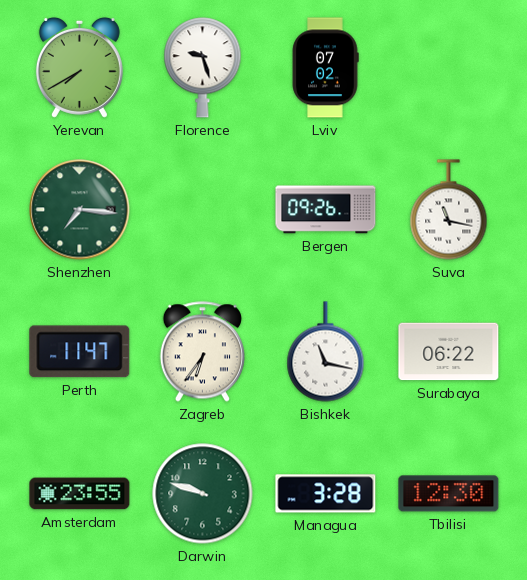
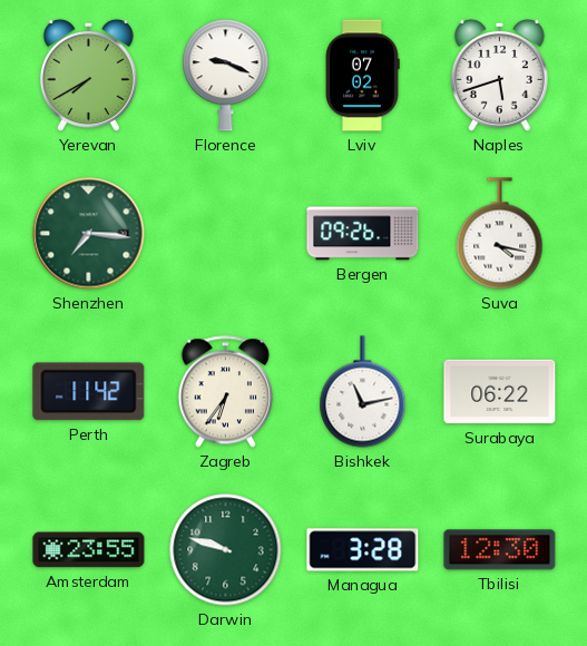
Florence: 9:27 -> 9:19 (226, 76)
Naples: none -> 5:42 (499, 75)
Suva: 11:17 -> 4:17 (500, 234)
Perth: 11:47 -> 11:42 (89, 392)
Bishkek: 11:17 -> 11:13 (363, 392)
